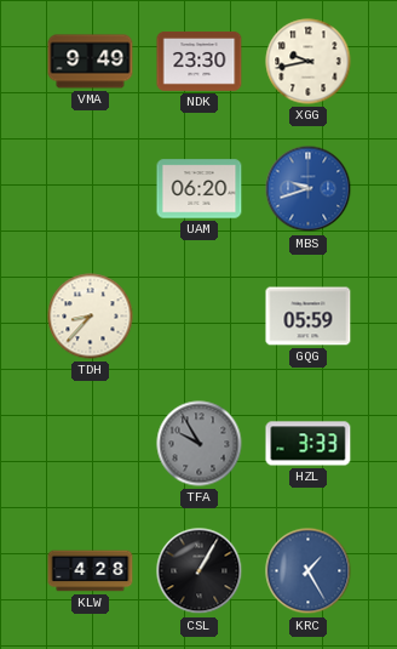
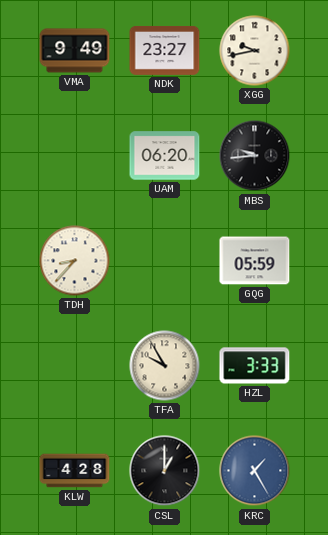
NDK: 23:30 -> 23:27 (165, 51)
MBS: 9:42 -> 9:44 (255, 156)
MBS dial: blue -> black (255, 156)
TFA dial: grey -> cream (165, 366)
CSL: 1:05 -> 1:00 (165, 471)
